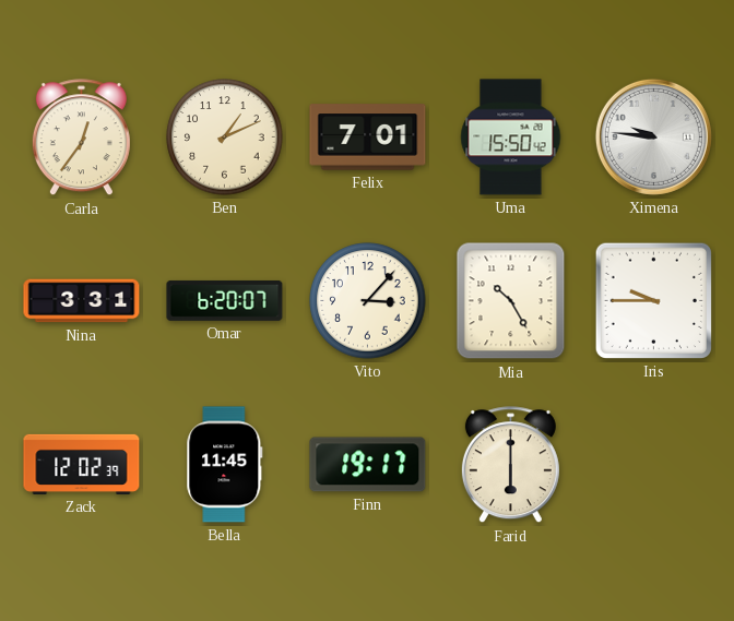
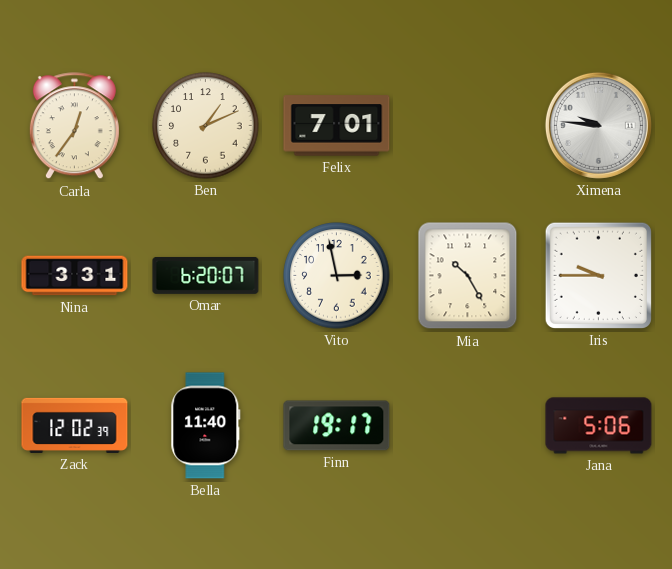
Uma: 15:50 -> none (511, 138)
Vito: 3:07 -> 2:58 (337, 276)
Bella: 11:45 -> 11:40 (206, 426)
Farid: 6:00 -> none (510, 465)
Jana: none -> 5:06 (599, 426)
